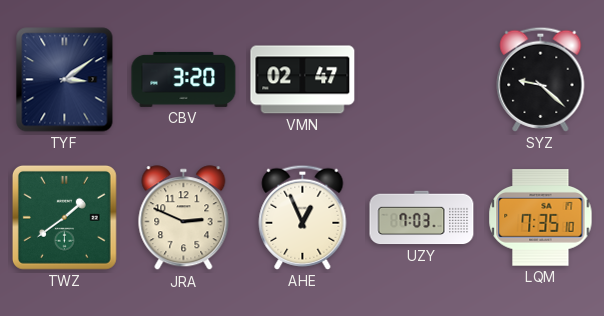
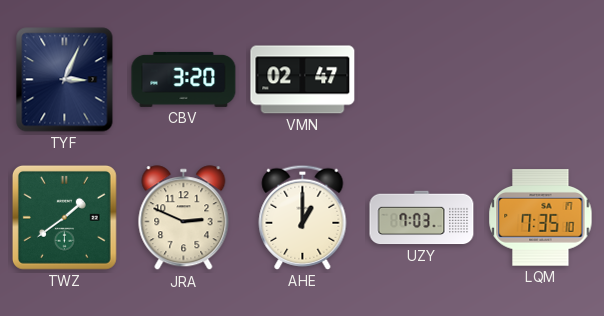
TYF: 3:09 -> 3:04 (65, 80)
SYZ: 9:22 -> none (541, 79)
AHE: 12:56 -> 1:00 (303, 217)
